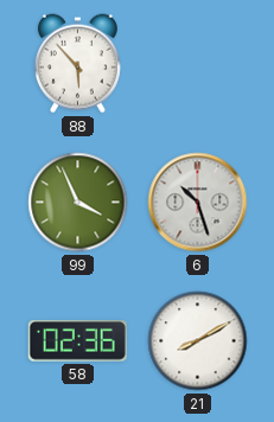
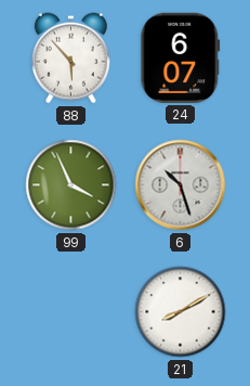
24: none -> 6:07 (181, 57)
58: 02:36 -> none (77, 341)
